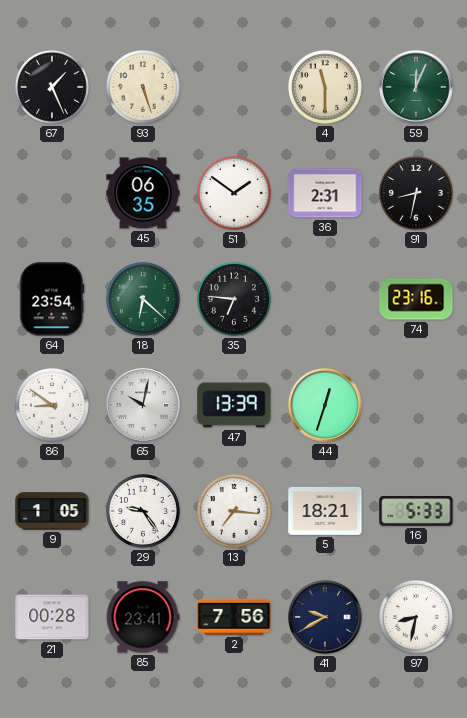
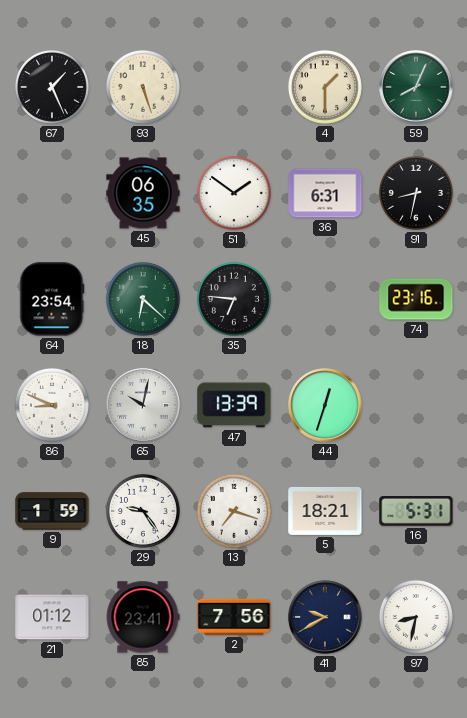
4: 11:30 -> 1:30 (325, 87)
59: 12:04 -> 8:04 (416, 87)
36: 2:31 -> 6:31 (325, 193)
86: 8:51 -> 8:49 (52, 405)
9: 1:05 -> 1:59 (52, 511)
13: 7:16 -> 7:18 (234, 511)
16: 5:33 -> 5:31 (416, 512)
21: 00:28 -> 01:12 (52, 617)
